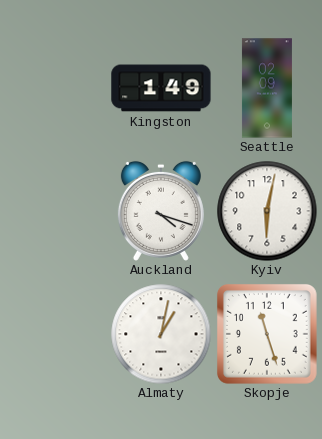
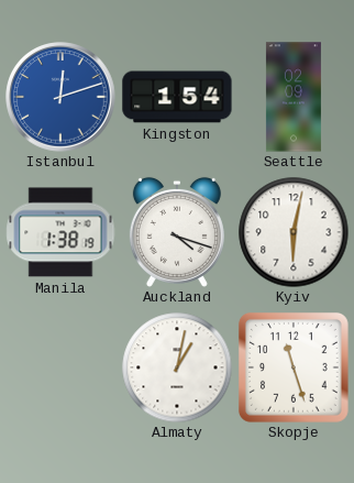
Istanbul: none -> 12:12 (60, 97)
Kingston: 1:49 -> 1:54 (177, 97)
Manila: none -> 1:38 (60, 232)
